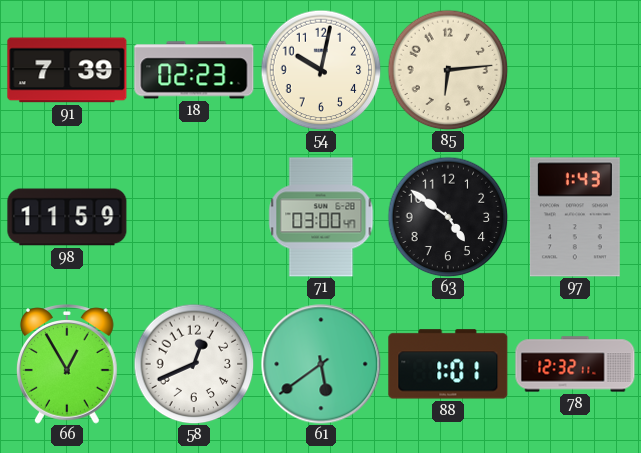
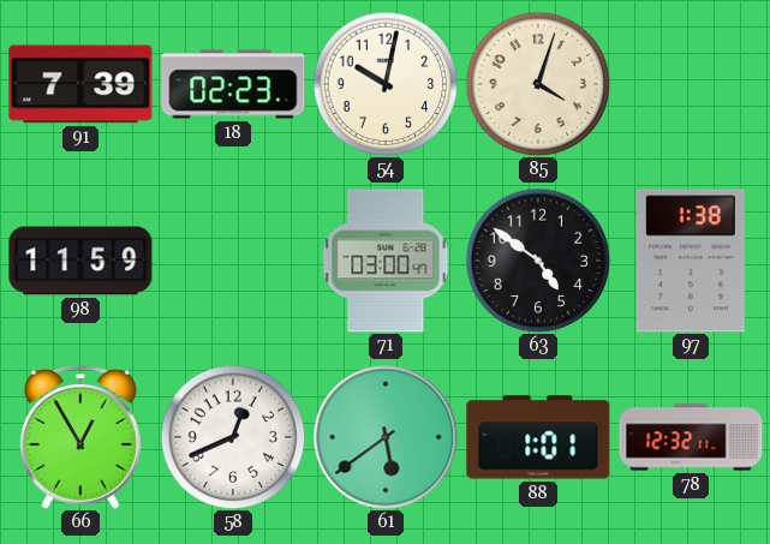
85: 6:14 -> 4:03 (538, 84)
97: 1:43 -> 1:38 (691, 261)
